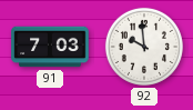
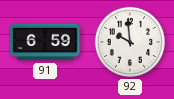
91: 7:03 -> 6:59 (45, 42)
